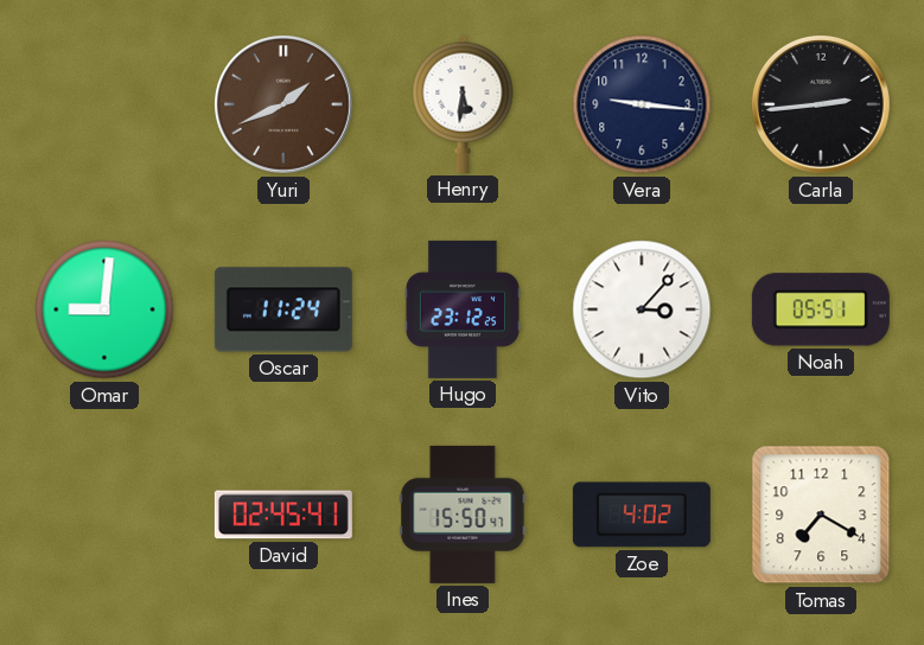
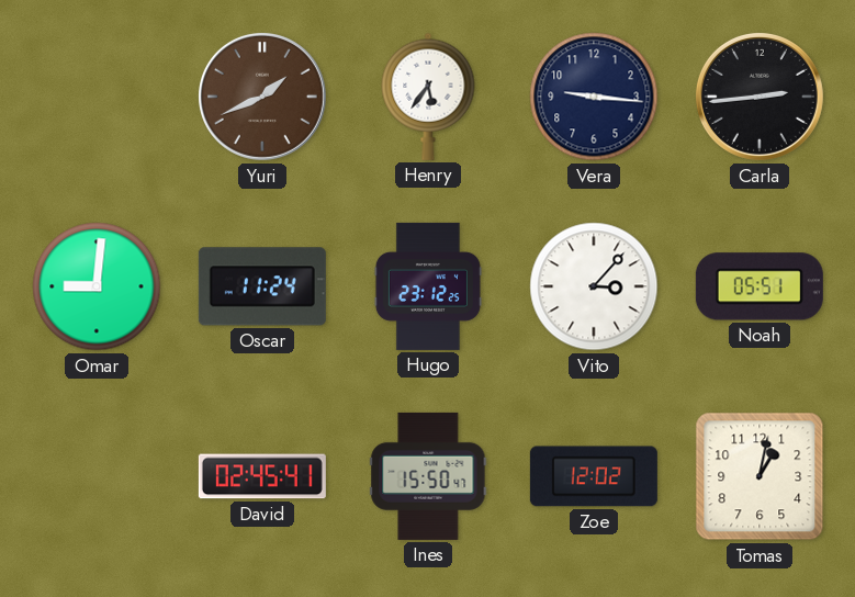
Henry: 5:31 -> 5:36 (428, 97)
Zoe: 4:02 -> 12:02 (594, 476)
Tomas: 7:20 -> 1:02 (760, 476)
